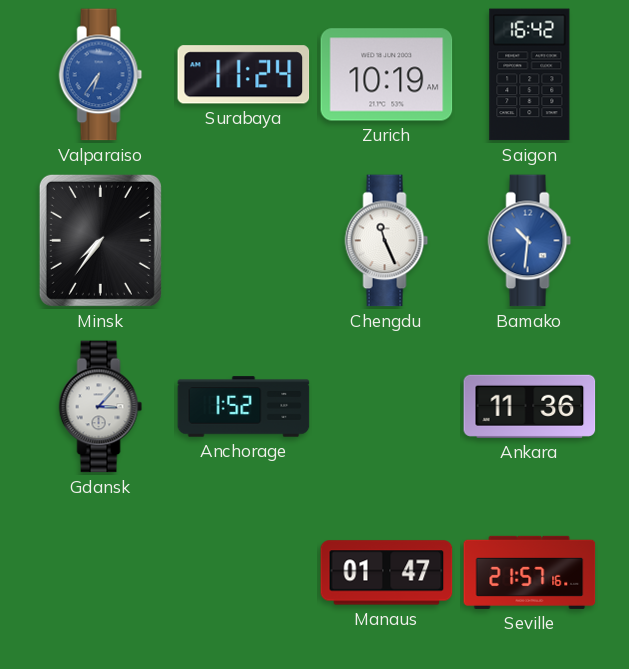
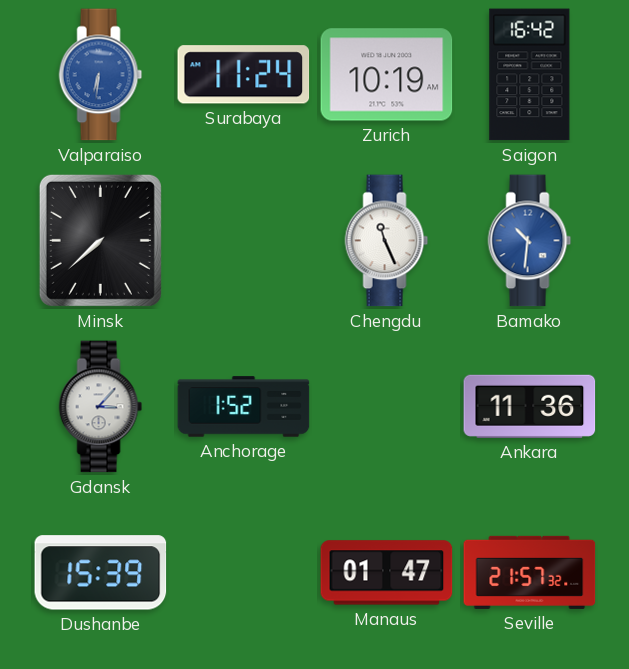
Valparaiso: 6:36 -> 6:31 (101, 75)
Minsk: 7:36 -> 7:38 (100, 240)
Dushanbe: none -> 15:39 (101, 573)
Seville: 21:57:16 -> 21:57:32 (530, 572)
